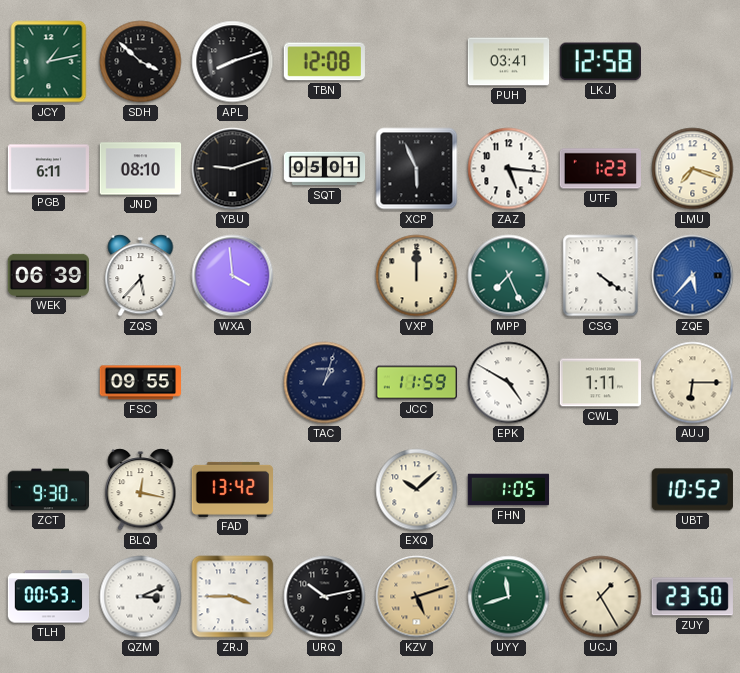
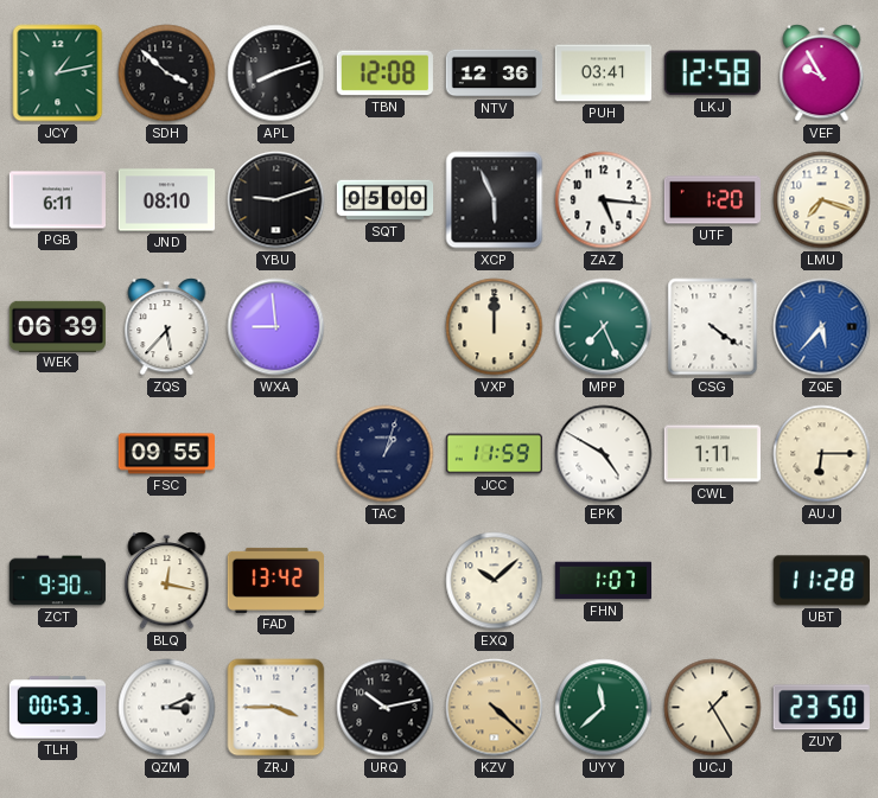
NTV: none -> 12:36 (495, 74)
VEF: none -> 9:55 (822, 74)
SQT: 05:01 -> 05:00 (386, 200)
UTF: 1:23 -> 1:20 (712, 200)
WXA: 3:59 -> 8:59 (276, 327)
FHN: 1:05 -> 1:07 (604, 581)
UBT: 10:52 -> 11:28 (821, 581)
KZV: 5:12 -> 4:22 (495, 708)
UYY: 11:42 -> 11:38 (604, 708)
